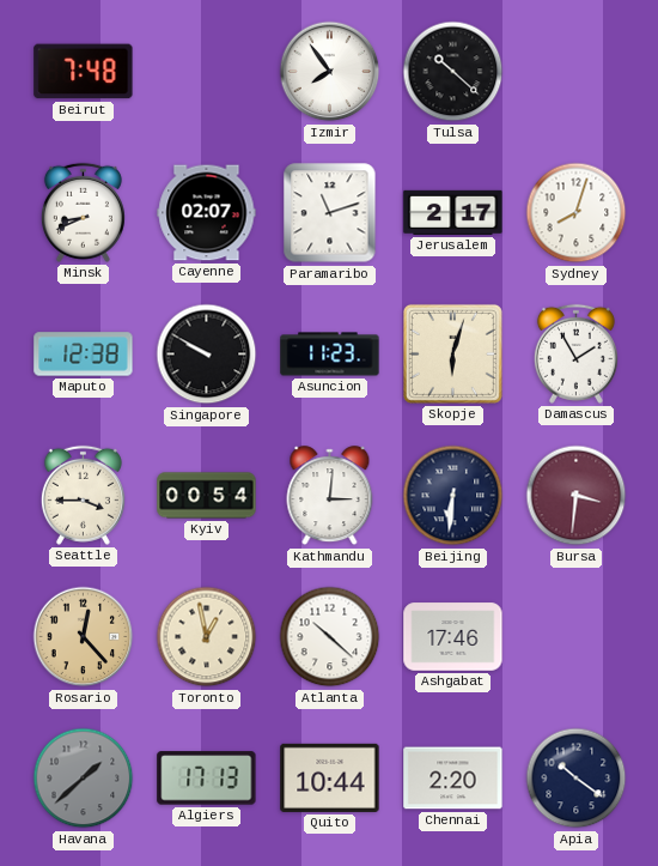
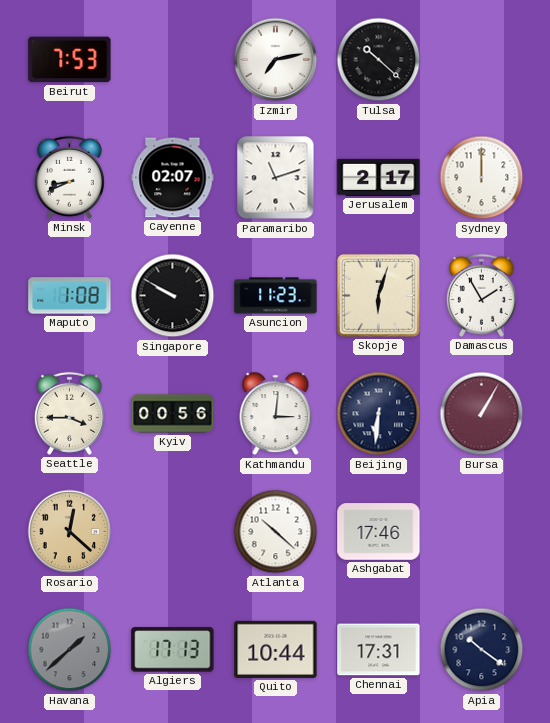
Beirut: 7:48 -> 7:53 (70, 60)
Izmir: 7:54 -> 7:13 (276, 60)
Sydney: 8:03 -> 12:00 (482, 178)
Maputo: 12:38 -> 1:08 (70, 296)
Kyiv: 00:54 -> 00:56 (173, 414)
Bursa: 3:31 -> 1:05 (482, 414)
Rosario: 12:23 -> 12:22 (70, 532)
Toronto: 12:58 -> none (207, 637)
Chennai: 2:20 -> 17:31 (379, 650)
